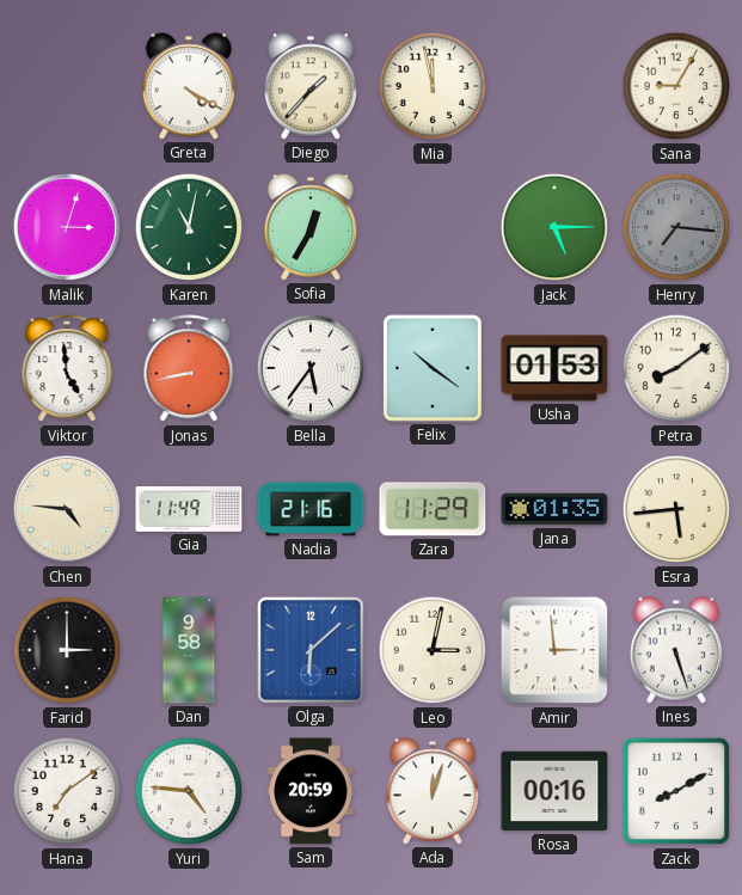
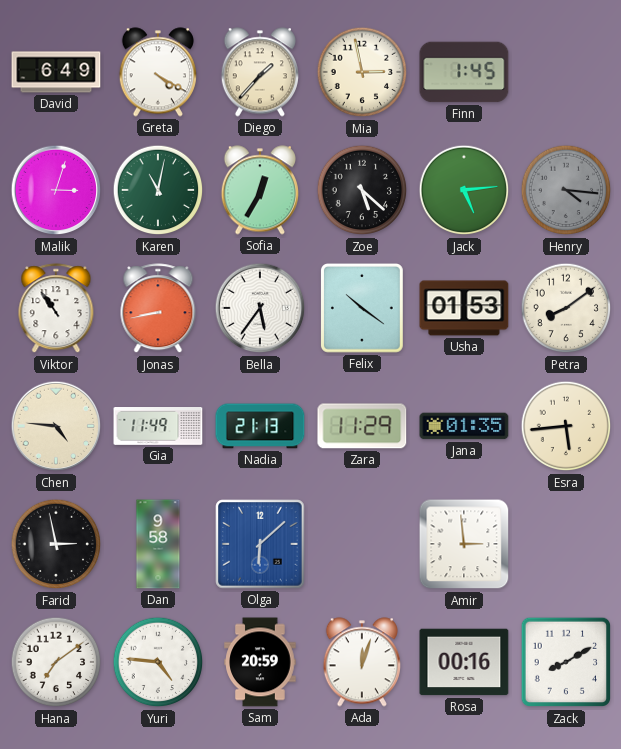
David: none -> 6:49 (56, 72)
Mia: 11:58 -> 2:58 (362, 72)
Finn: none -> 1:45 (464, 72)
Sana: 9:05 -> none (676, 86)
Zoe: none -> 5:22 (362, 190)
Jack: 5:15 -> 5:14 (464, 190)
Henry: 7:16 -> 4:16 (566, 190)
Viktor: 4:59 -> 10:54 (56, 309)
Nadia: 21:16 -> 21:13 (260, 426)
Farid: 3:00 -> 2:58 (56, 544)
Leo: 3:02 -> none (433, 650)
Ines: 5:27 -> none (676, 650)
